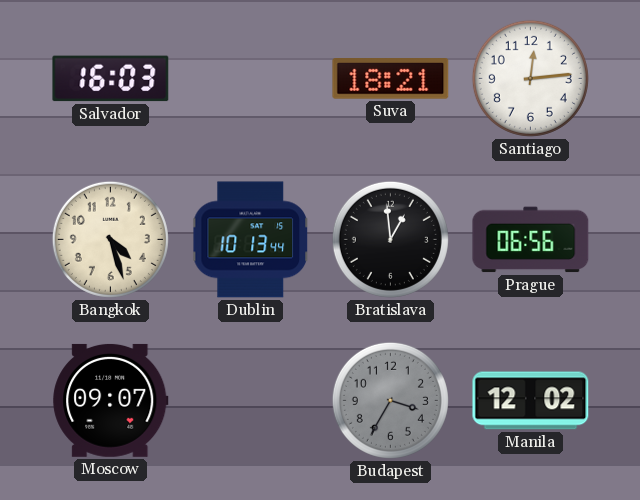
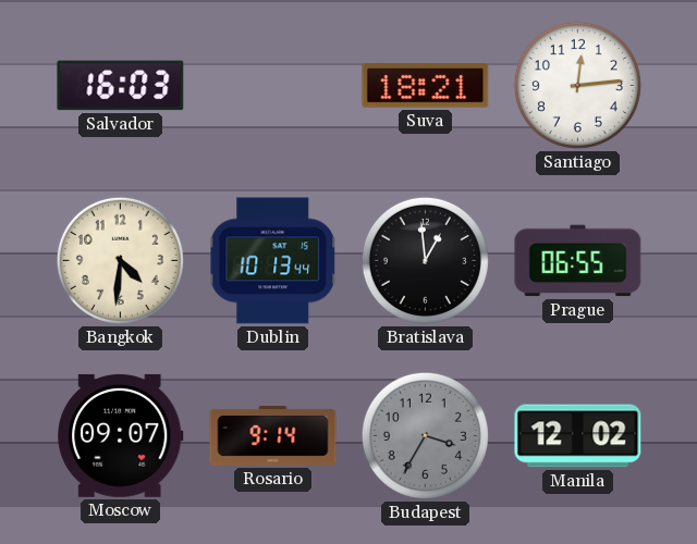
Bangkok: 4:27 -> 4:31 (120, 260)
Prague: 06:56 -> 06:55 (578, 261)
Rosario: none -> 9:14 (273, 435)
